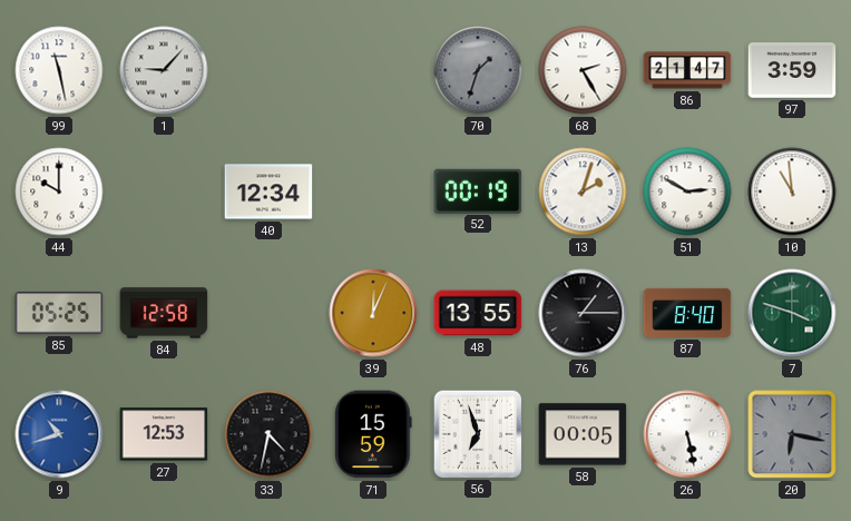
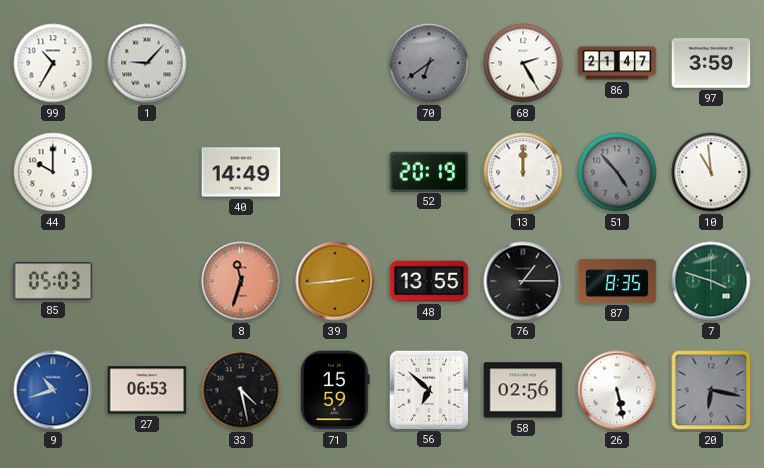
99: 11:28 -> 10:35 (53, 63)
70: 1:33 -> 6:39 (429, 63)
40: 12:34 -> 14:49 (241, 172)
52: 00:19 -> 20:19 (429, 171)
13: 2:03 -> 12:00 (523, 172)
51: 2:50 -> 4:53 (617, 172)
51 dial: white -> grey (617, 172)
85: 05:25 -> 05:03 (53, 281)
84: 12:58 -> none (164, 313)
8: none -> 11:33 (241, 281)
39: 12:04 -> 2:44 (335, 281)
87: 8:40 -> 8:35 (617, 281)
27: 12:53 -> 06:53 (147, 390)
33: 4:32 -> 4:28 (241, 390)
56: 6:57 -> 6:52 (428, 389)
58: 00:05 -> 02:56 (523, 390)
